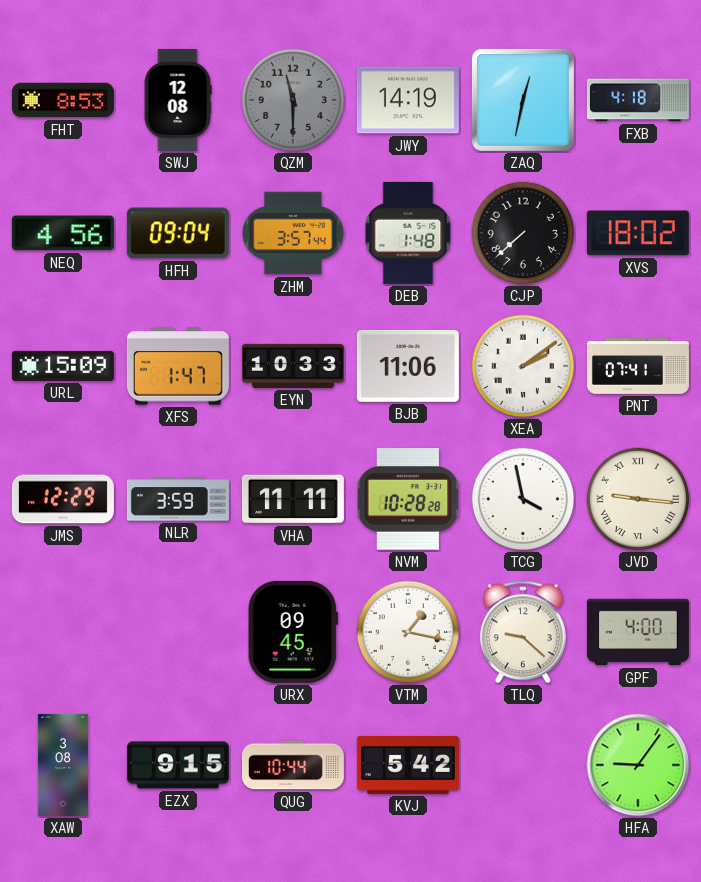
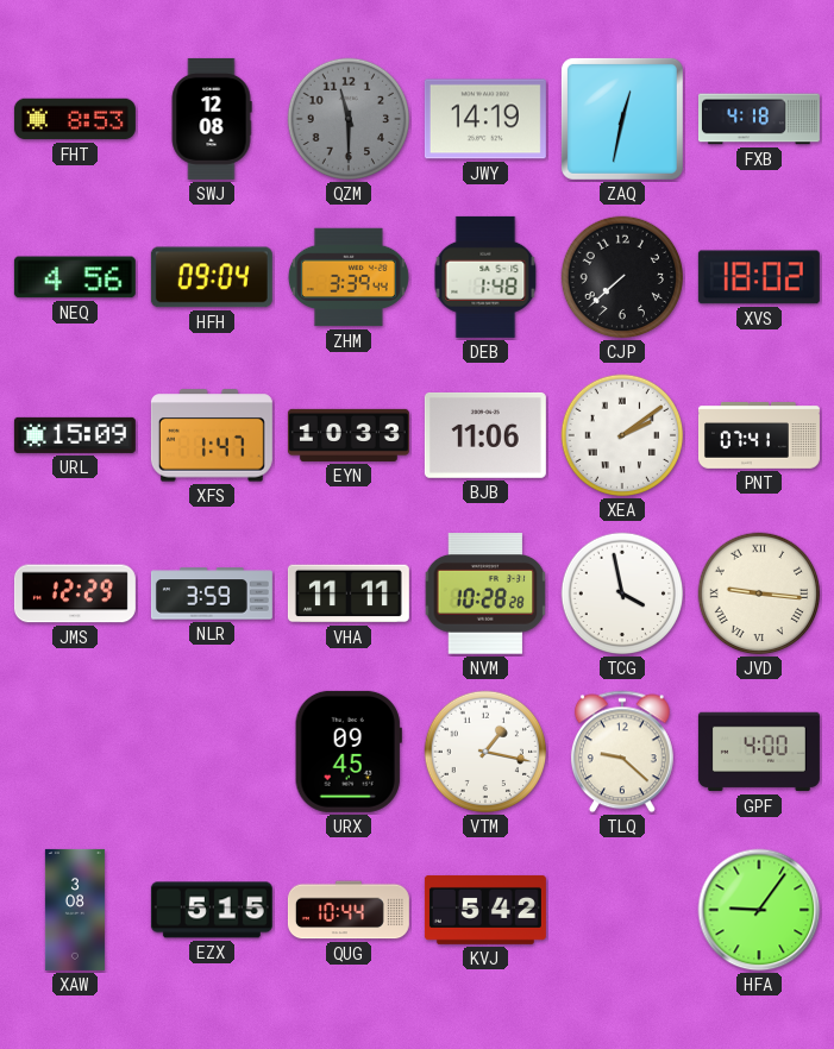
ZHM: 3:57 -> 3:39 (349, 277)
EZX: 9:15 -> 5:15 (212, 910)
